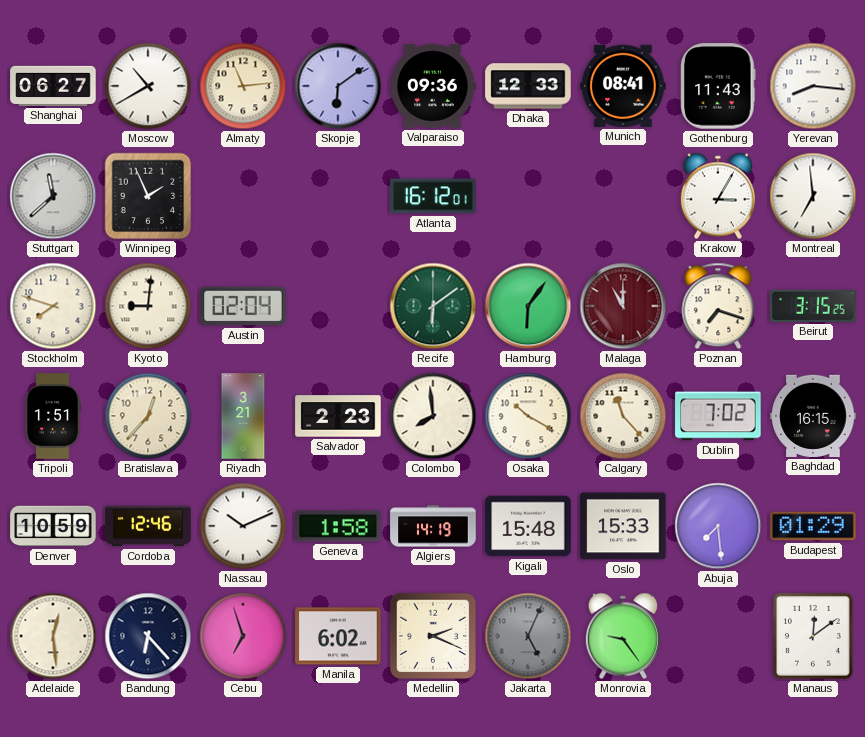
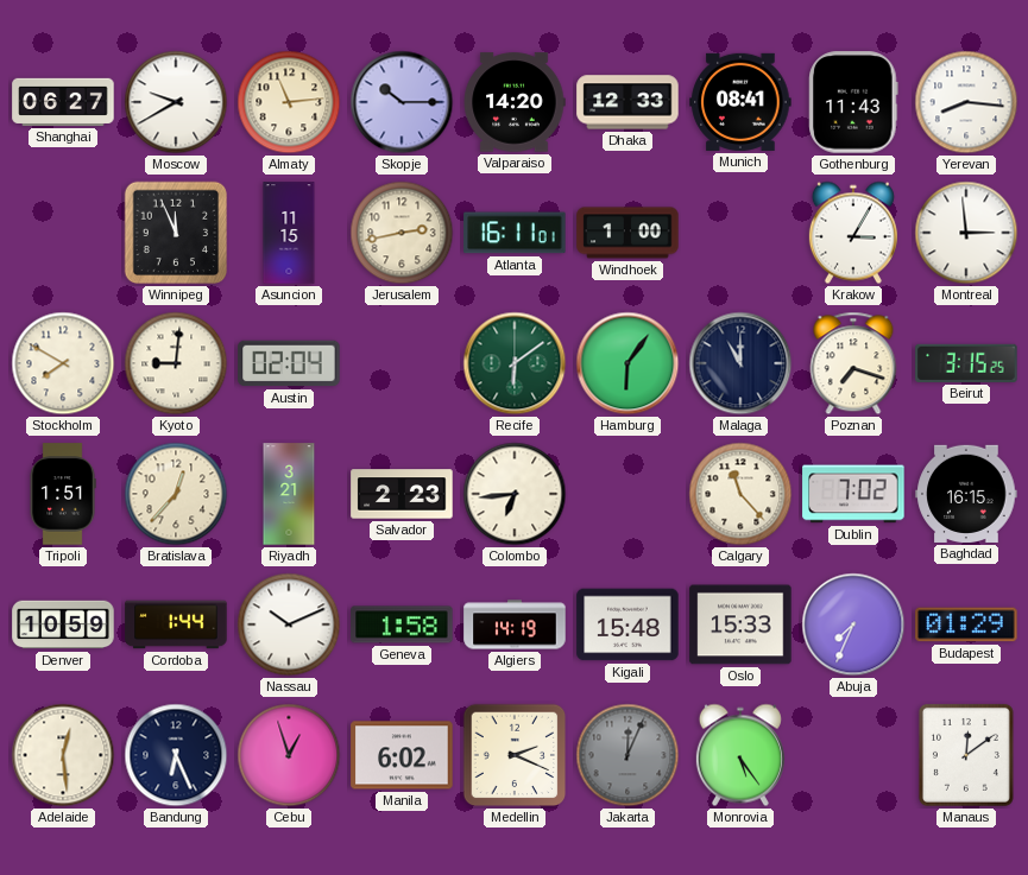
Moscow: 10:40 -> 9:40 (176, 102)
Skopje: 6:09 -> 10:15 (402, 102)
Valparaiso: 09:36 -> 14:20 (515, 102)
Stuttgart: 11:38 -> none (53, 196)
Winnipeg: 1:56 -> 11:56 (176, 233)
Asuncion: none -> 11:15 (289, 233)
Jerusalem: none -> 2:43 (402, 233)
Atlanta: 16:12 -> 16:11 (515, 233)
Windhoek: none -> 1:00 (627, 233)
Montreal: 6:59 -> 2:59 (966, 233)
Stockholm: 7:48 -> 7:50 (63, 363)
Malaga dial: burgundy -> navy (740, 363)
Colombo: 7:59 -> 6:44 (515, 494)
Osaka: 10:20 -> none (528, 416)
Cordoba: 12:46 -> 1:44 (176, 624)
Abuja: 7:29 -> 7:34 (853, 624)
Bandung: 6:23 -> 6:26 (176, 755)
Cebu: 6:57 -> 12:57 (289, 755)
Jakarta: 5:04 -> 12:04 (627, 755)
Monrovia: 9:24 -> 5:24 (740, 755)
